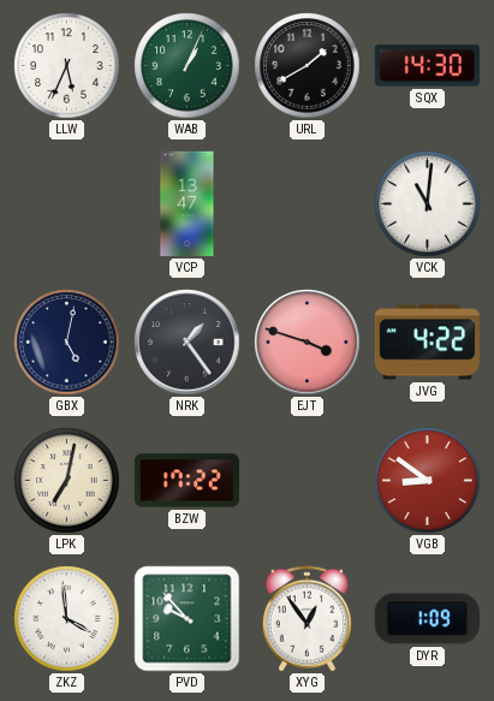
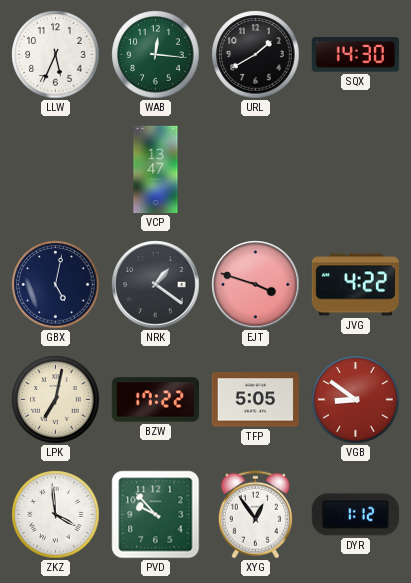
WAB: 1:04 -> 12:16 (156, 55)
VCK: 11:01 -> none (428, 204)
NRK: 1:24 -> 1:21 (156, 285)
TFP: none -> 5:05 (255, 400)
DYR: 1:09 -> 1:12 (355, 515)
